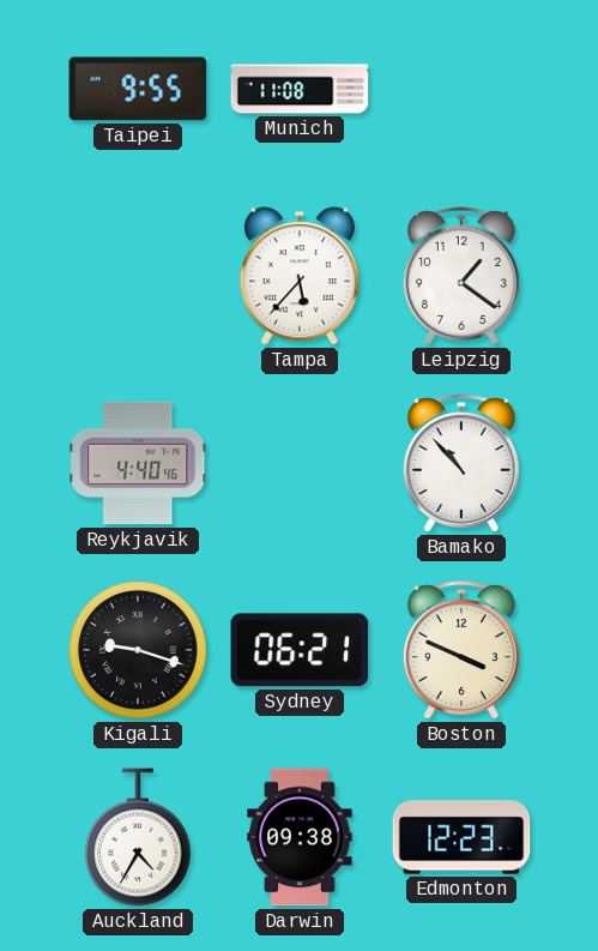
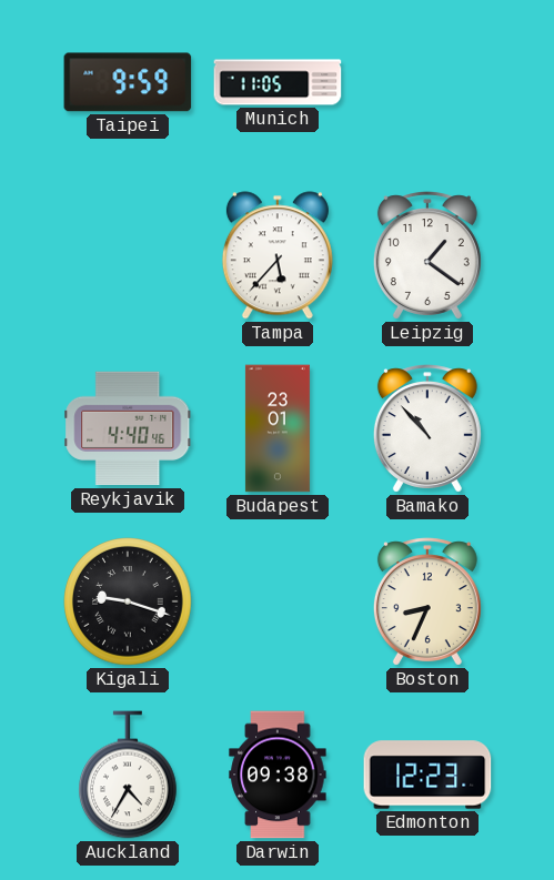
Taipei: 9:55 -> 9:59 (128, 82)
Munich: 11:08 -> 11:05 (278, 82)
Budapest: none -> 23:01 (278, 428)
Sydney: 06:21 -> none (300, 650)
Boston: 3:49 -> 8:34 (427, 601)
